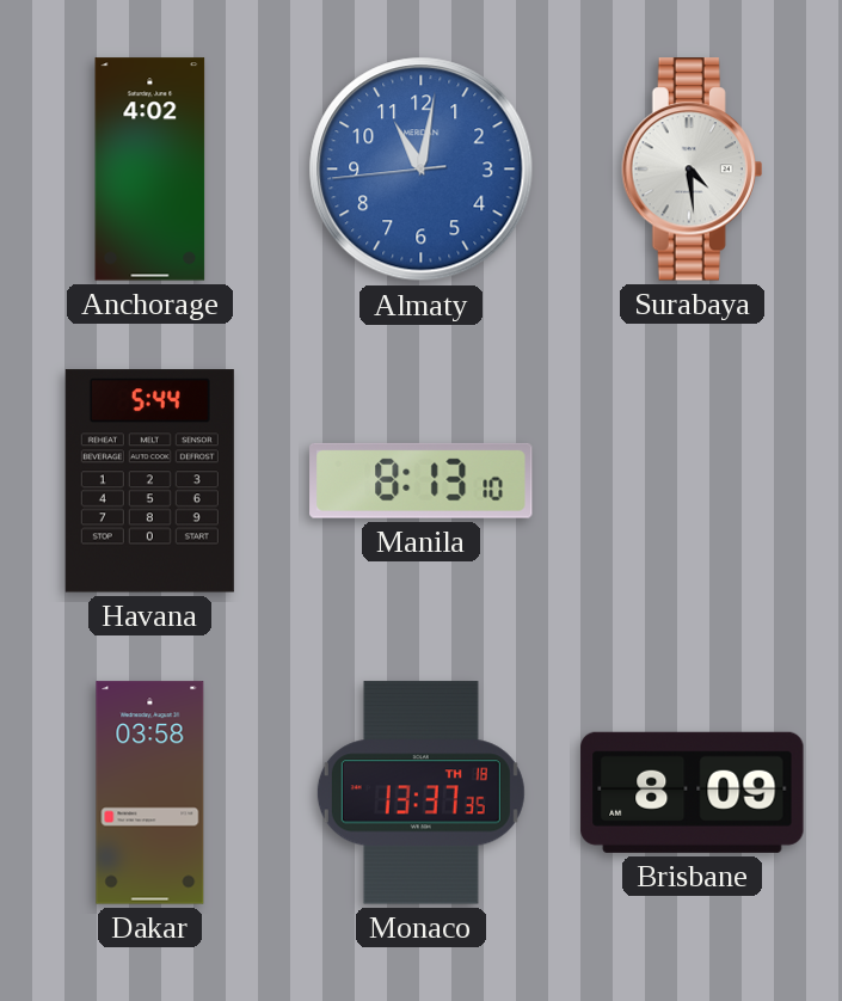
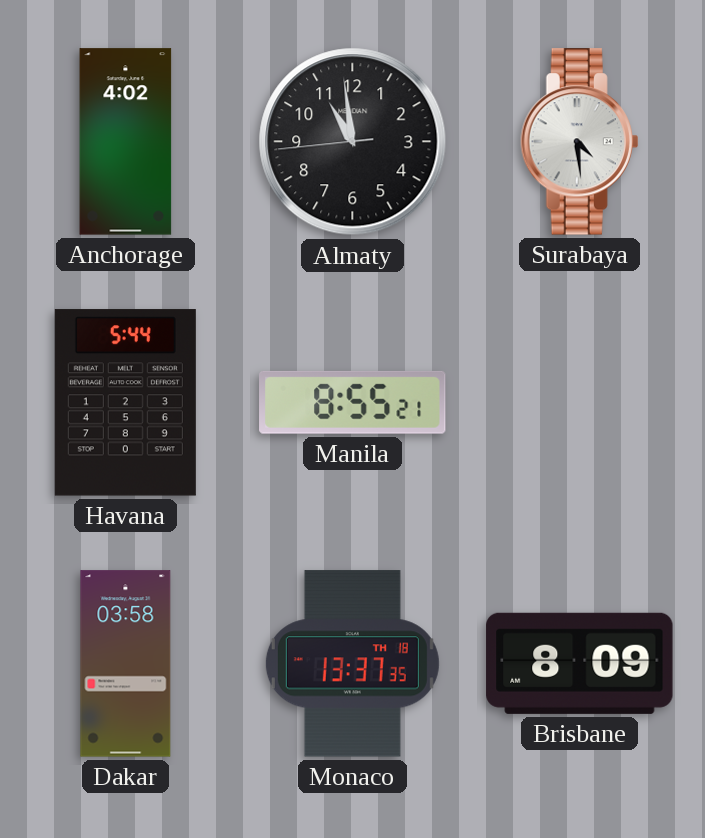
Almaty: 11:01 -> 10:58 (353, 142)
Almaty dial: blue -> black (353, 142)
Manila: 8:13 -> 8:55 (353, 402)
